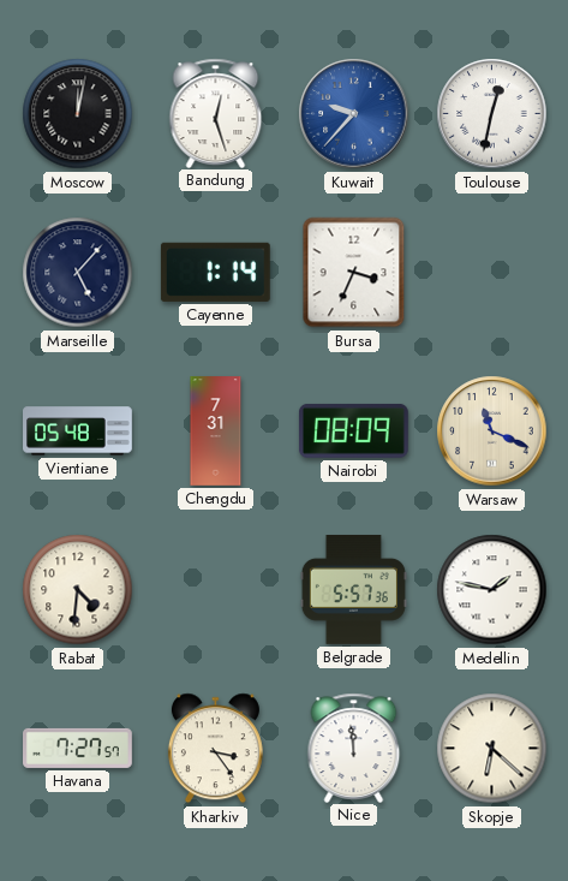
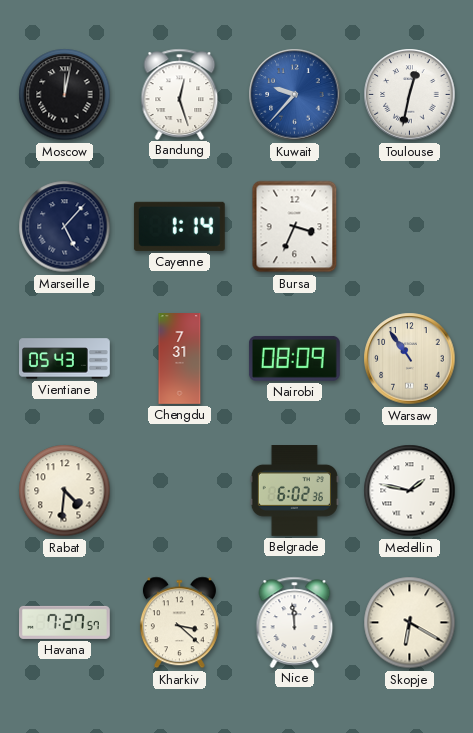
Vientiane: 05:48 -> 05:43 (65, 359)
Warsaw: 11:19 -> 10:54 (410, 359)
Belgrade: 5:57 -> 6:02 (294, 491)
Kharkiv: 3:24 -> 3:22 (179, 623)
Skopje: 6:22 -> 6:20 (410, 623)
